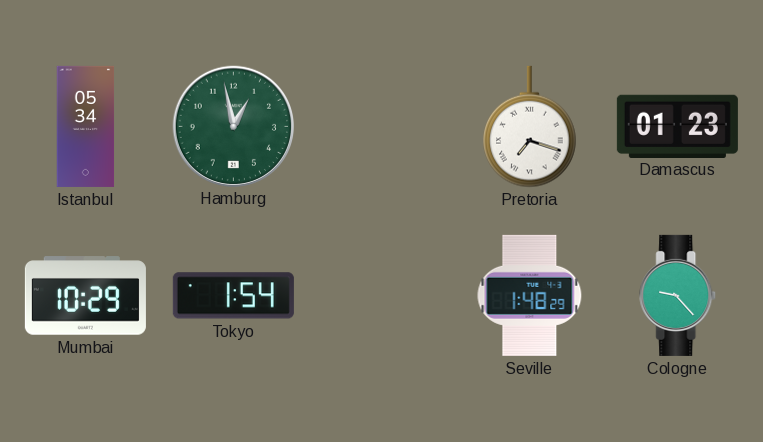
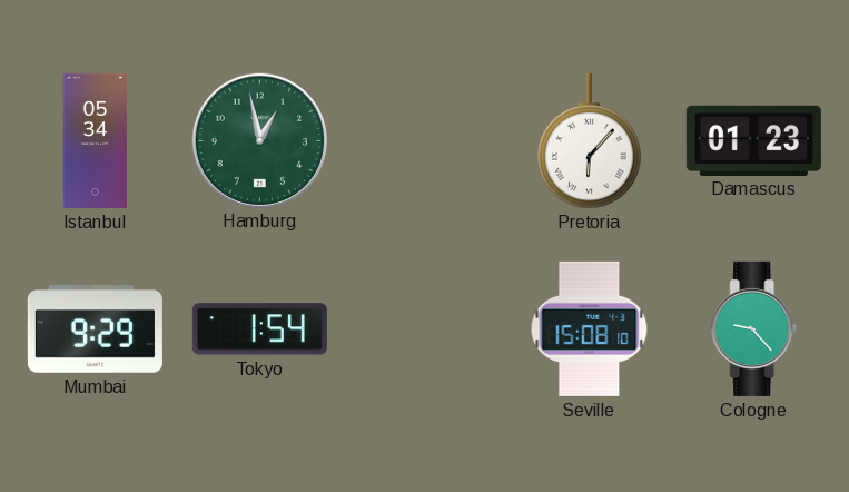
Pretoria: 7:18 -> 6:07 (590, 141)
Mumbai: 10:29 -> 9:29 (95, 329)
Seville: 1:48 -> 15:08 (590, 328)
